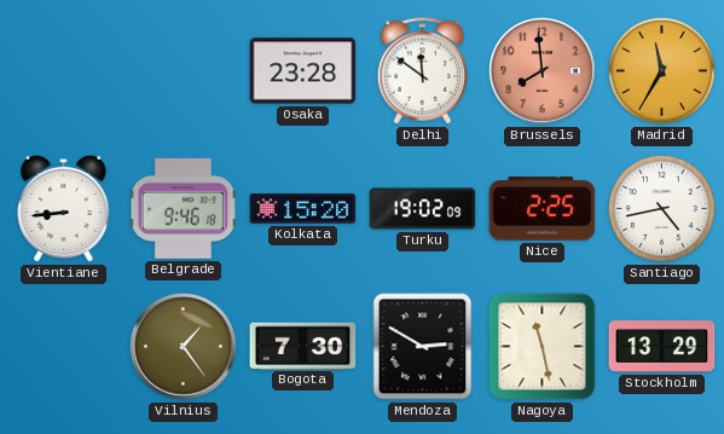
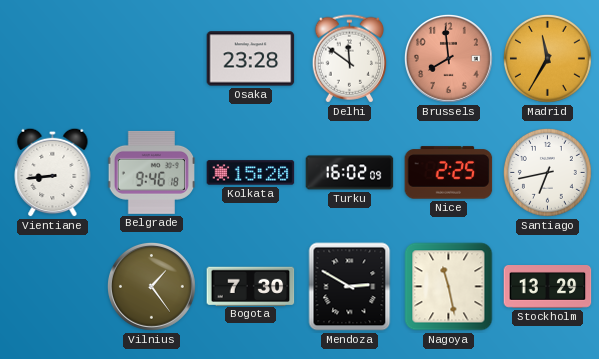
Turku: 19:02 -> 16:02 (350, 173)
Santiago: 4:43 -> 6:43 (547, 172)
